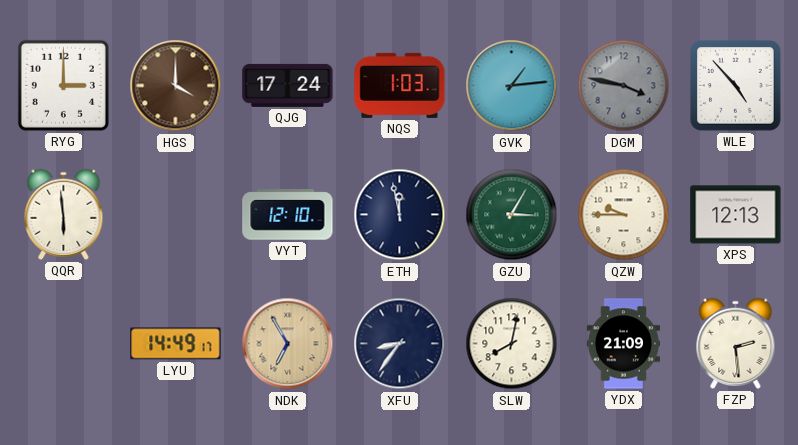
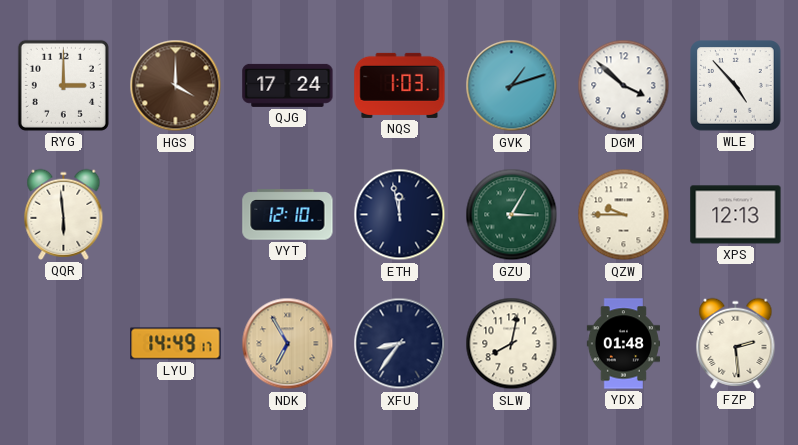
GVK: 1:14 -> 1:12 (512, 86)
DGM: 3:47 -> 3:52 (624, 86)
DGM dial: grey -> white (624, 86)
YDX: 21:09 -> 01:48 (623, 344)
